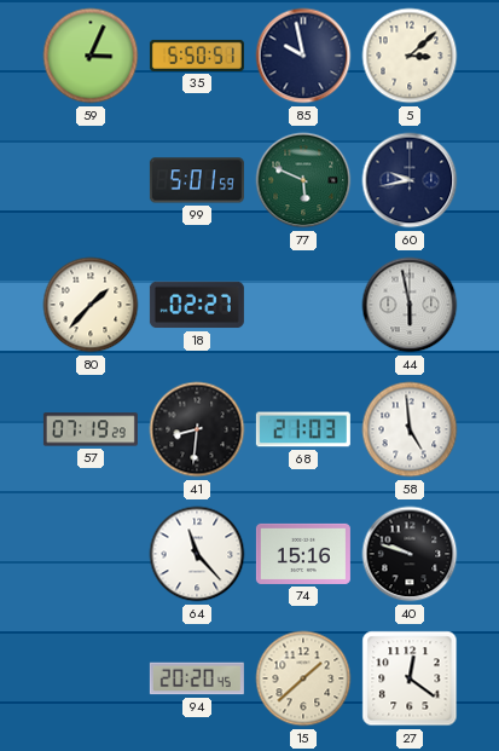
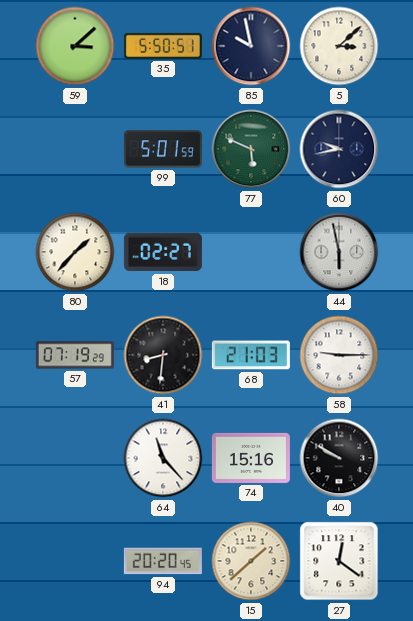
59: 3:04 -> 3:08 (75, 46)
58: 4:59 -> 9:15 (339, 355)
40: 9:48 -> 9:50 (339, 458)
